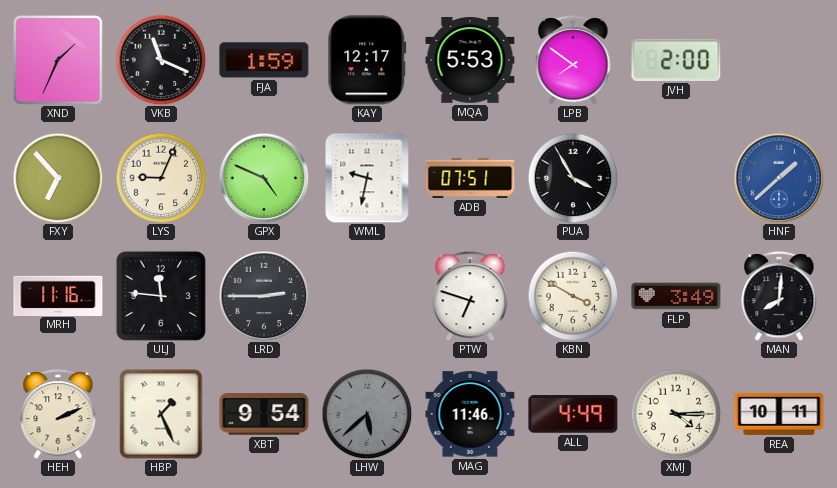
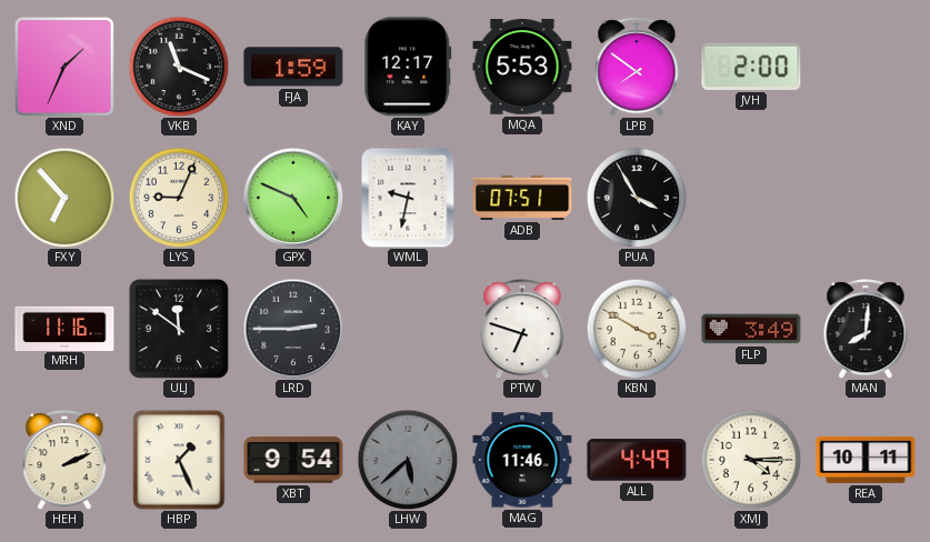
HNF: 1:38 -> none (779, 178)
ULJ: 11:46 -> 11:51 (179, 329)
